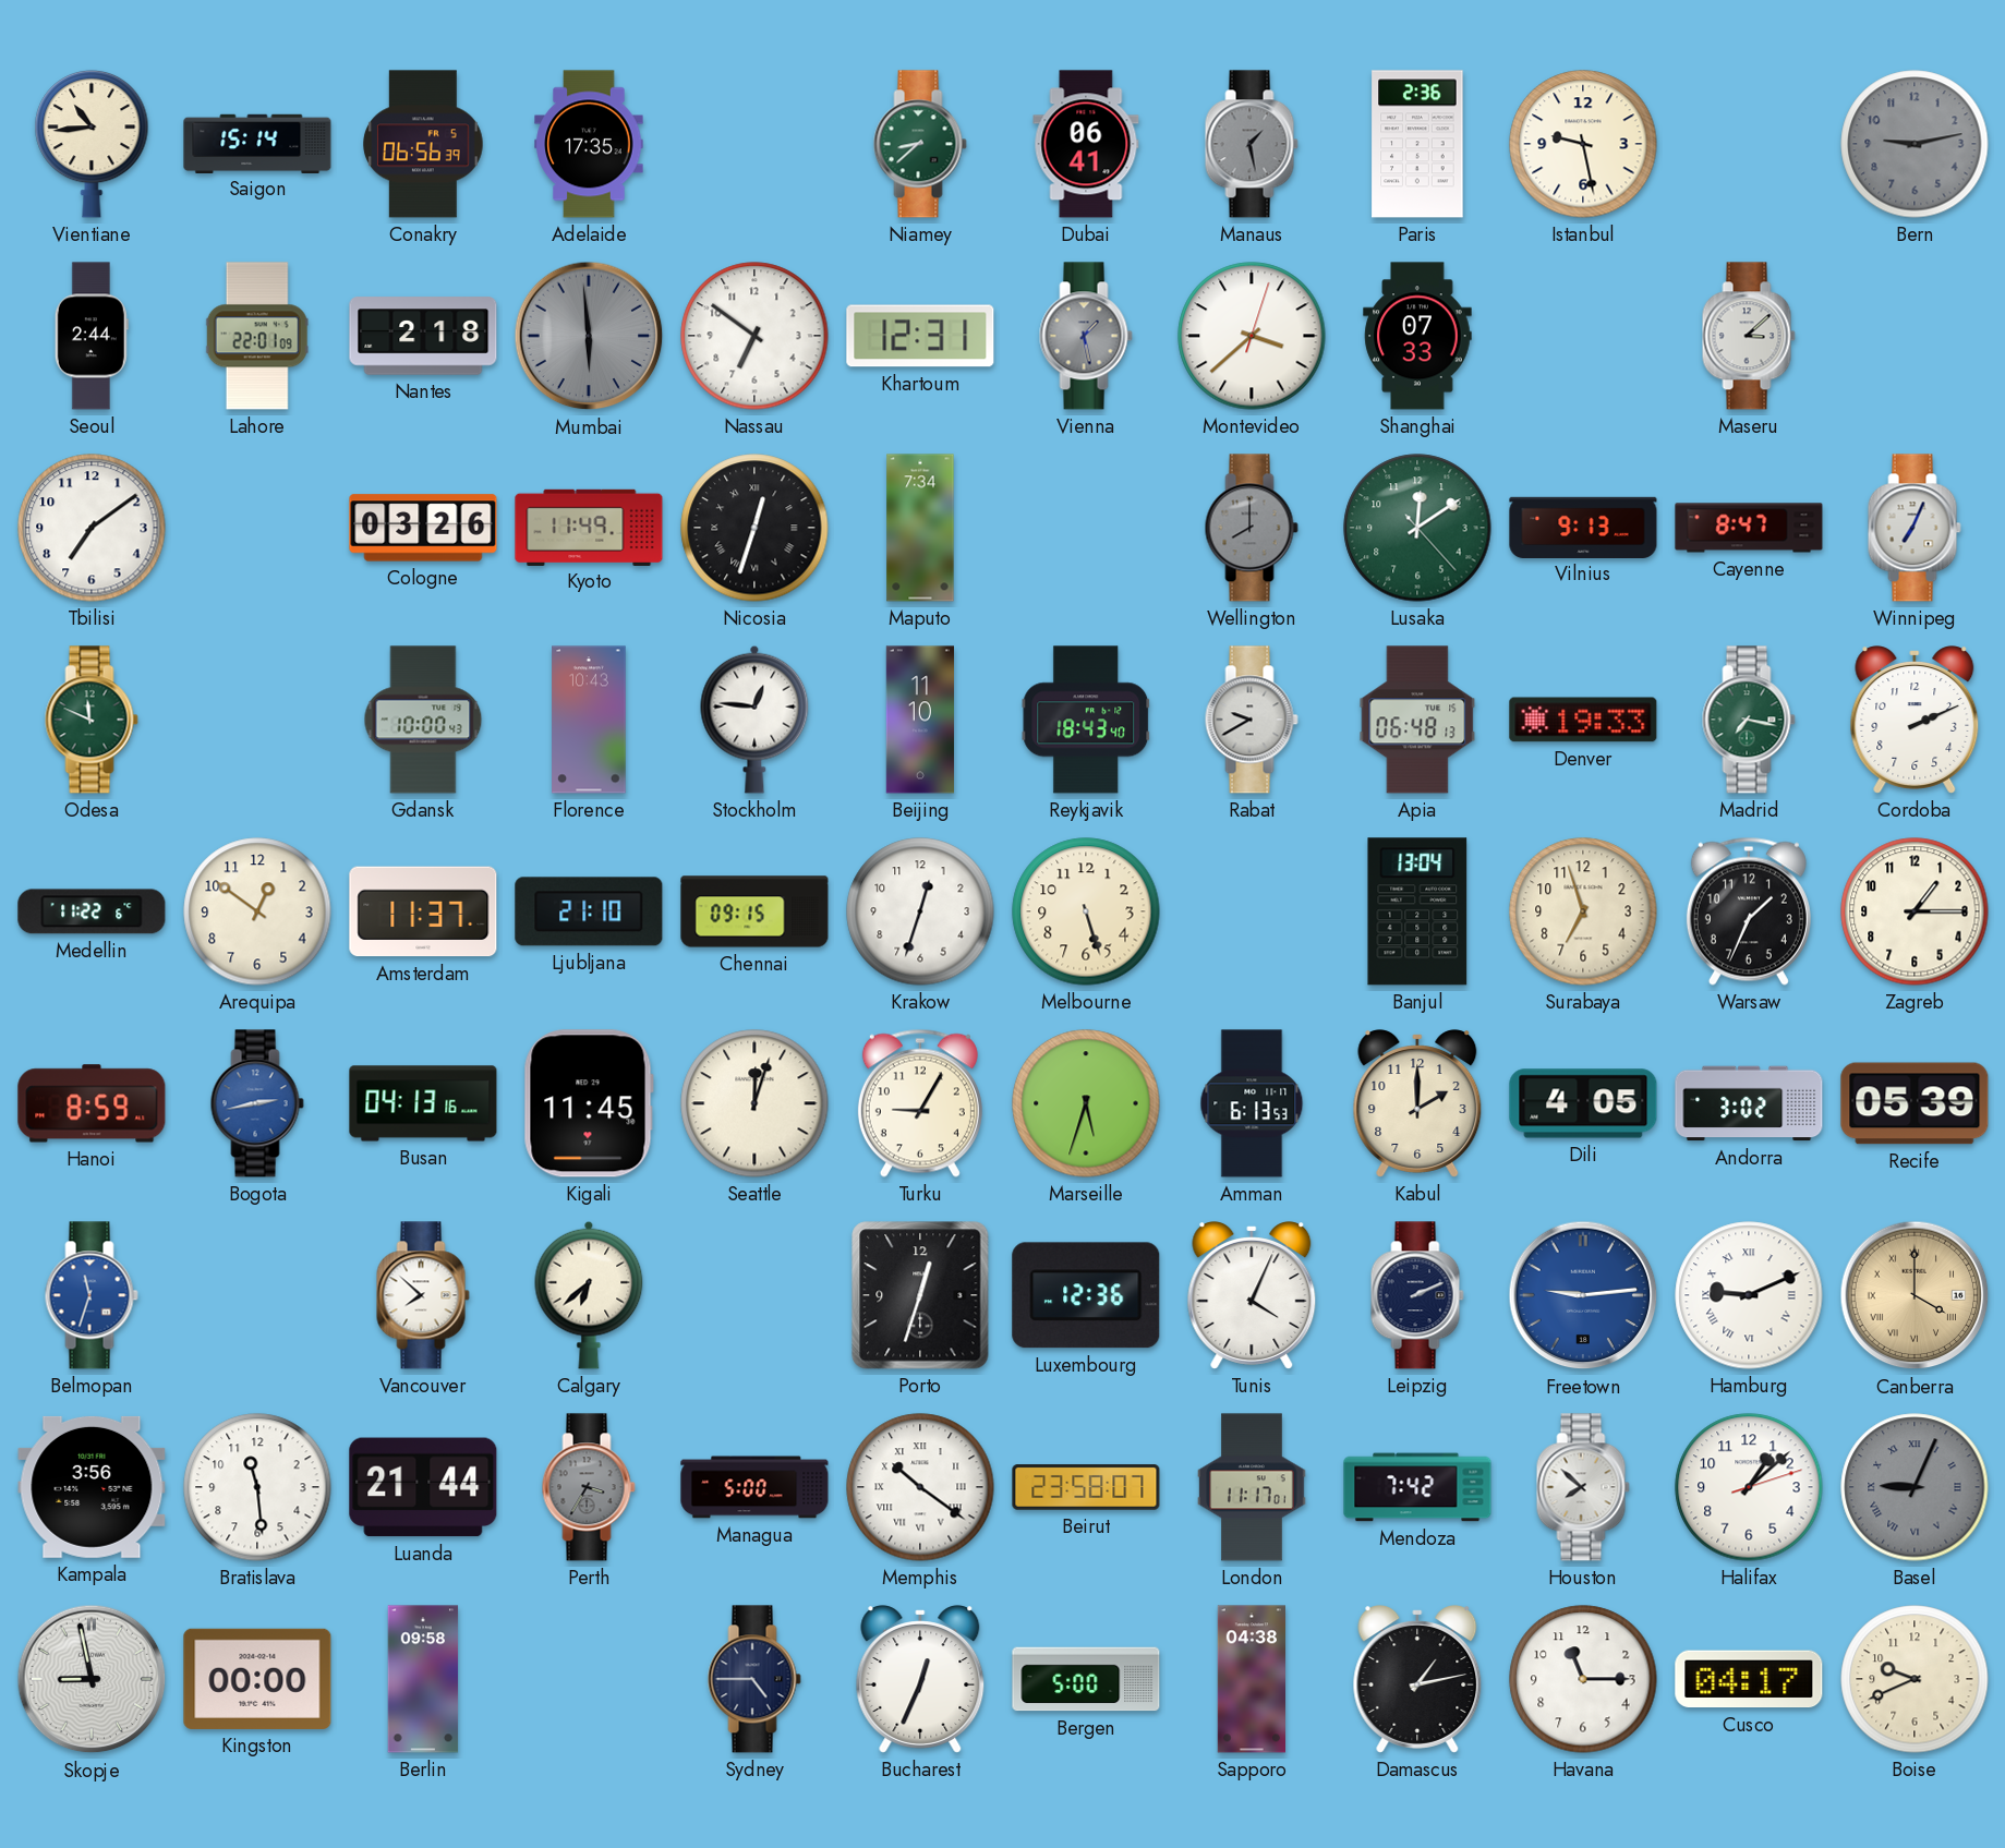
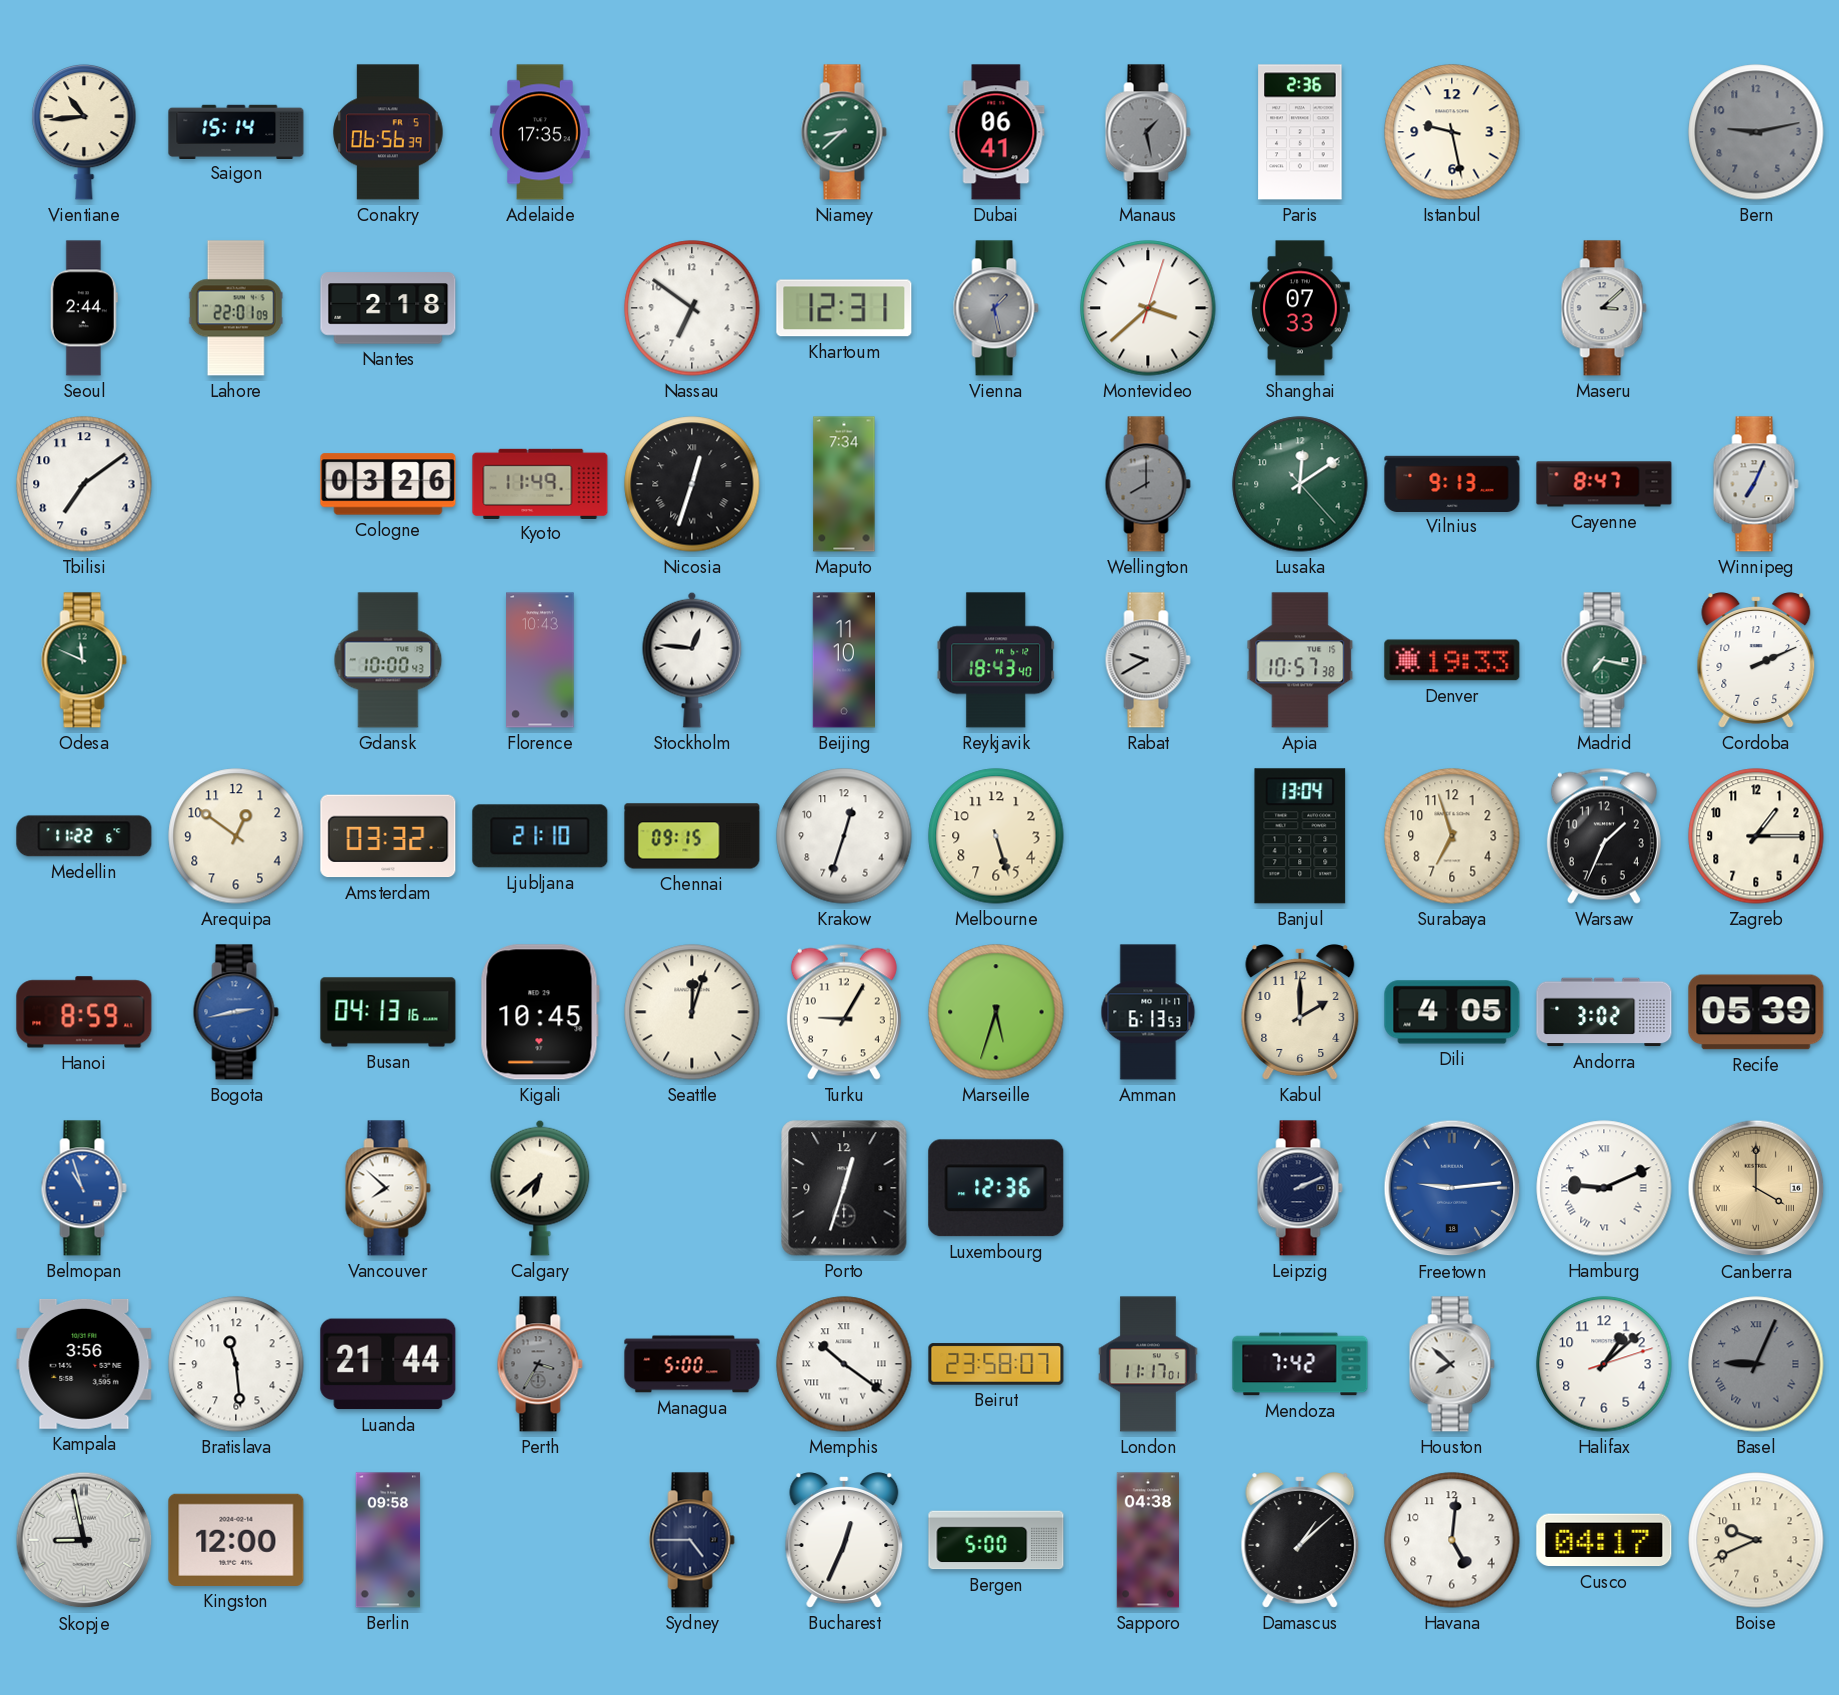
Mumbai: 5:59 -> none (589, 336)
Apia: 06:48 -> 10:57 (1300, 660)
Amsterdam: 11:37 -> 03:32 (388, 836)
Kigali: 11:45 -> 10:45 (540, 1012)
Belmopan: 11:33 -> 10:57 (84, 1188)
Tunis: 4:04 -> none (1252, 1295)
Kingston: 00:00 -> 12:00 (236, 1540)
Damascus: 1:13 -> 1:08 (1300, 1540)
Havana: 11:15 -> 5:01 (1452, 1540)
